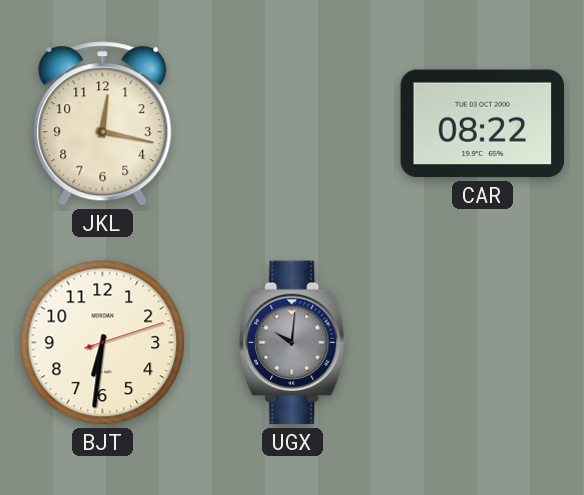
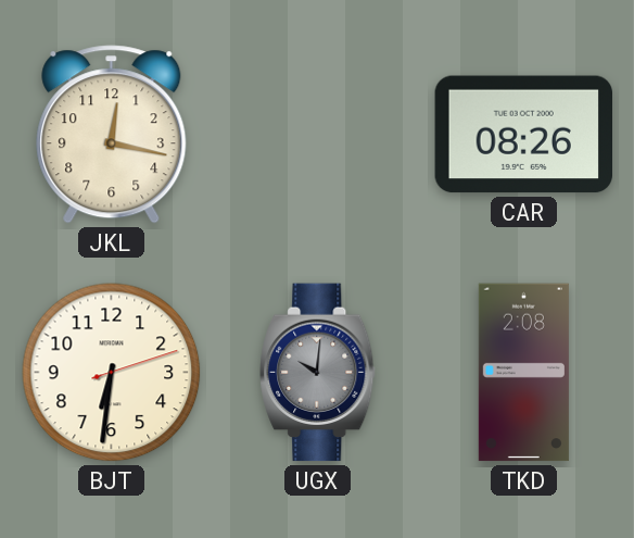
CAR: 08:22 -> 08:26 (523, 135)
TKD: none -> 2:08 (523, 373)
